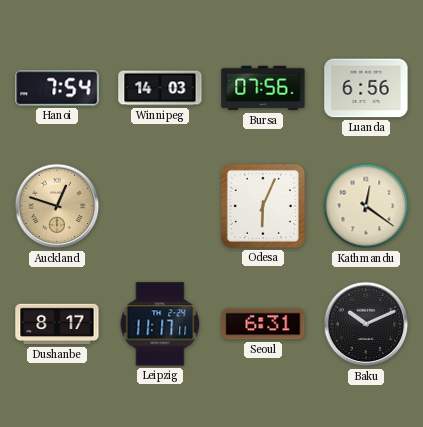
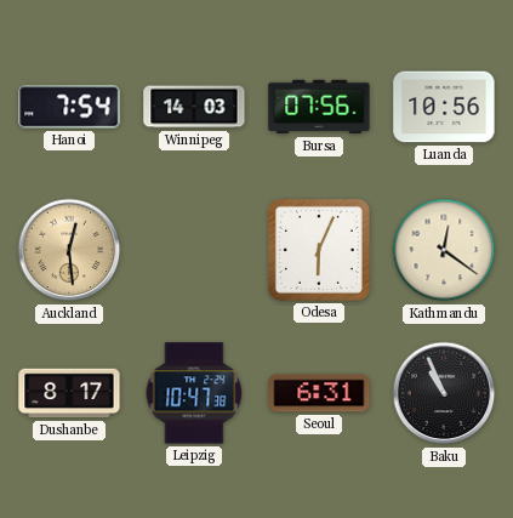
Luanda: 6:56 -> 10:56 (444, 107)
Auckland: 12:48 -> 12:29 (69, 250)
Leipzig: 11:17 -> 10:47 (194, 393)
Baku: 10:11 -> 10:56 (444, 393)
